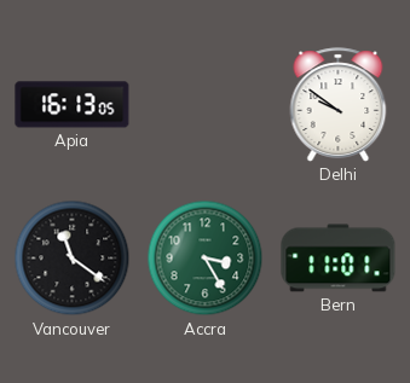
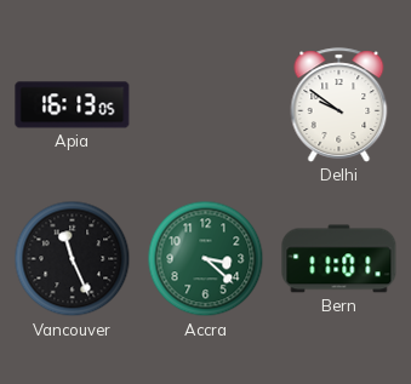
Vancouver: 11:21 -> 11:26 (73, 259)
Accra: 3:25 -> 3:22 (206, 259)
